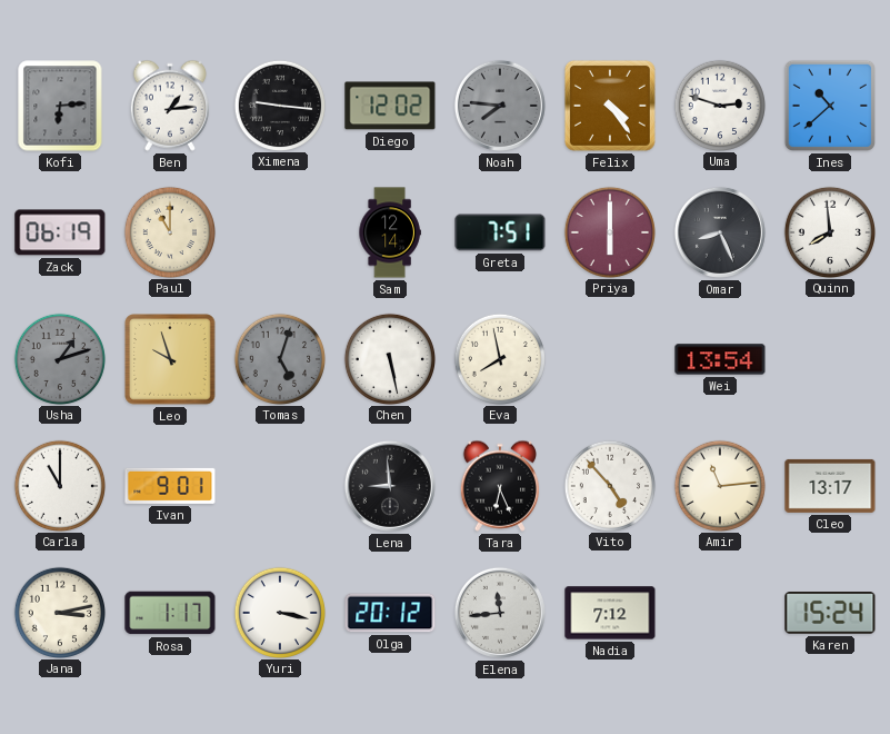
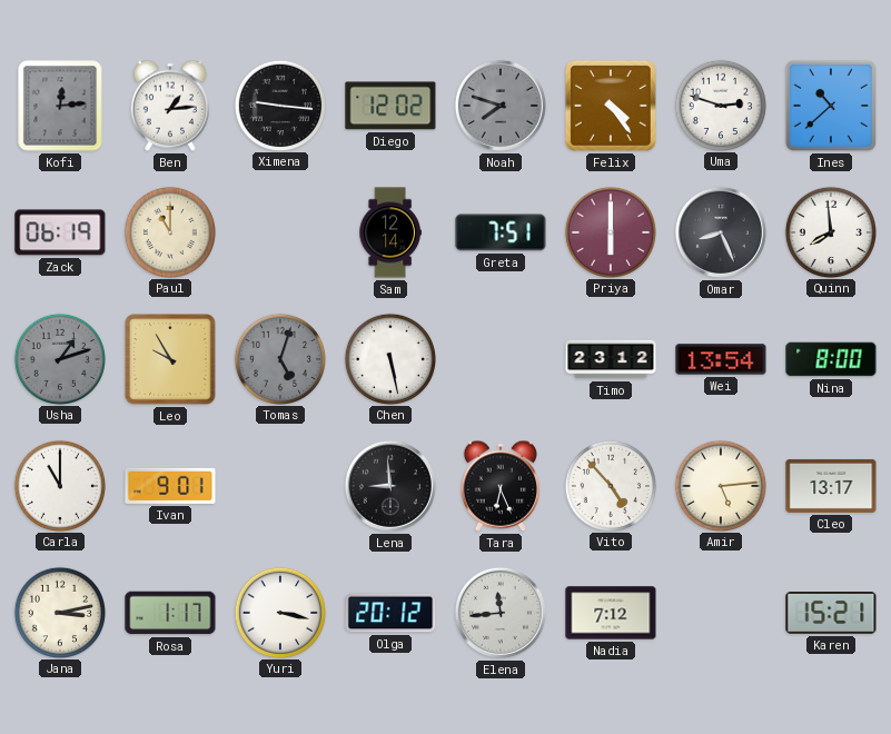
Kofi: 6:14 -> 12:14 (60, 106)
Noah: 7:46 -> 7:48 (501, 106)
Leo: 9:57 -> 9:55 (170, 359)
Eva: 7:58 -> none (499, 358)
Timo: none -> 23:12 (611, 359)
Nina: none -> 8:00 (831, 359)
Amir: 11:14 -> 5:14 (720, 485)
Karen: 15:24 -> 15:21 (831, 614)
